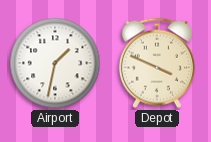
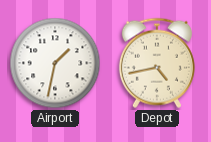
Depot: 3:49 -> 4:43 (157, 63)
